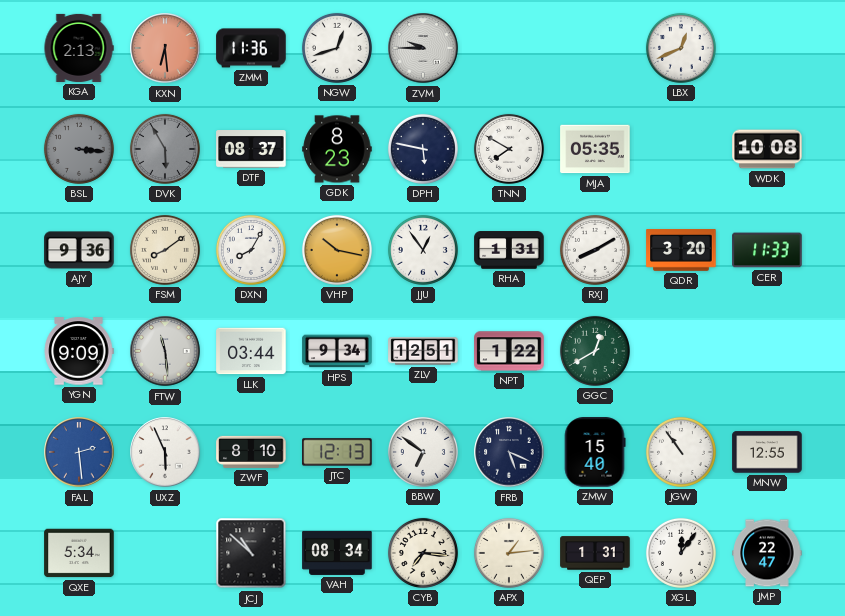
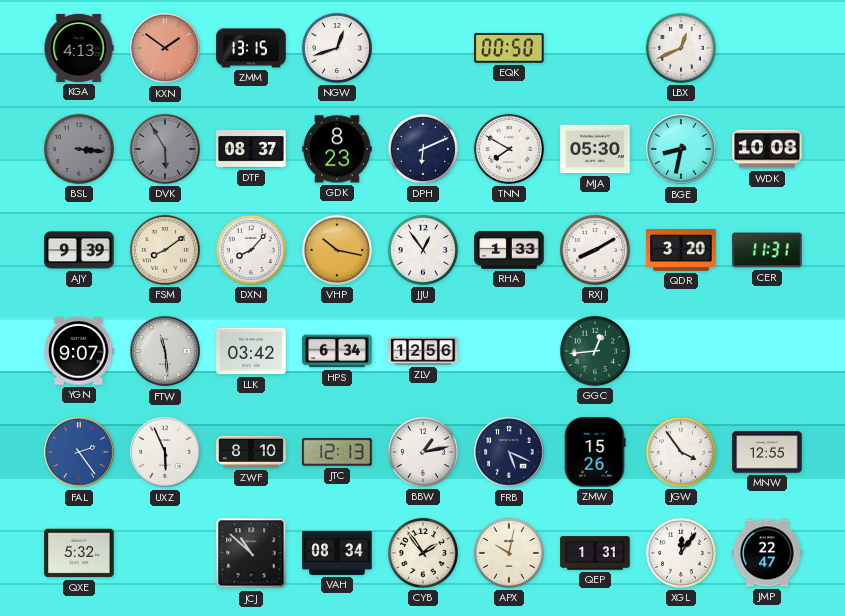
KGA: 2:13 -> 4:13 (79, 48)
KXN: 6:29 -> 1:51 (165, 48)
ZMM: 11:36 -> 13:15 (251, 48)
ZVM: 9:45 -> none (423, 48)
EQK: none -> 00:50 (509, 48)
DPH: 5:47 -> 6:11 (423, 149)
MJA: 05:35 -> 05:30 (595, 149)
BGE: none -> 8:32 (681, 149)
AJY: 9:36 -> 9:39 (79, 250)
DXN: 8:05 -> 8:07 (251, 250)
RHA: 1:31 -> 1:33 (509, 250)
CER: 11:33 -> 11:31 (767, 250)
YGN: 9:09 -> 9:07 (79, 351)
LLK: 03:44 -> 03:42 (251, 351)
HPS: 9:34 -> 6:34 (337, 351)
ZLV: 12:51 -> 12:56 (423, 351)
NPT: 1:22 -> none (509, 351)
GGC: 12:40 -> 12:44 (595, 351)
FAL: 2:29 -> 2:24 (79, 452)
BBW: 6:51 -> 1:13 (423, 452)
ZMW: 15:40 -> 15:26 (595, 452)
JGW: 10:54 -> 3:54 (681, 452)
QXE: 5:34 -> 5:32 (79, 553)
CYB: 7:16 -> 1:54 (423, 553)
APX: 1:14 -> 10:02 (509, 553)
